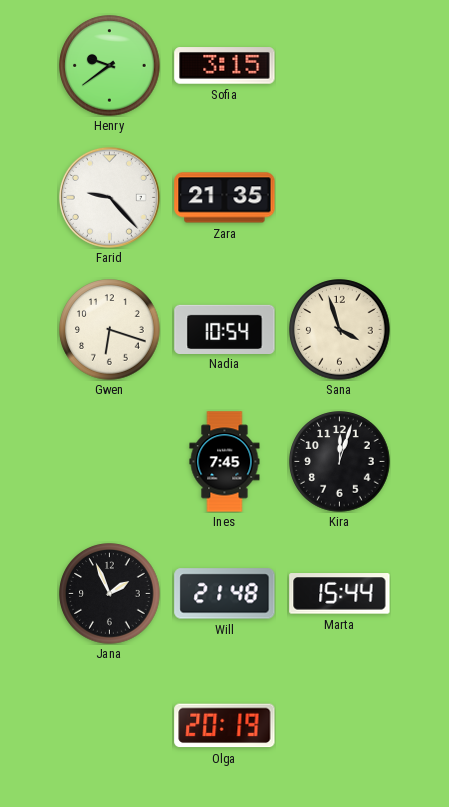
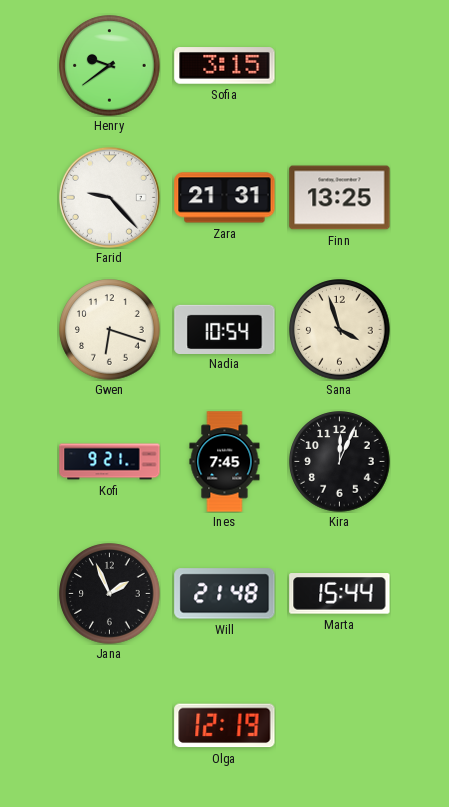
Zara: 21:35 -> 21:31 (225, 198)
Finn: none -> 13:25 (340, 198)
Kofi: none -> 9:21 (110, 462)
Kira: 12:03 -> 12:04 (340, 462)
Olga: 20:19 -> 12:19 (225, 726)
